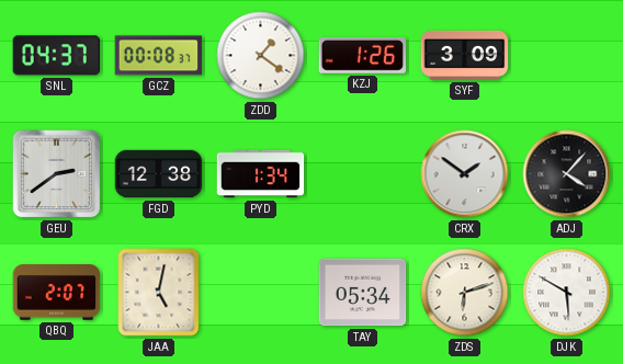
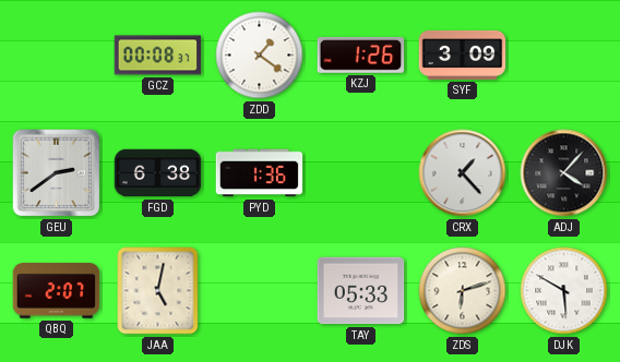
SNL: 04:37 -> none (56, 56)
FGD: 12:38 -> 6:38 (158, 173)
PYD: 1:34 -> 1:36 (260, 173)
CRX: 1:51 -> 1:23 (463, 173)
TAY: 05:34 -> 05:33 (361, 291)
